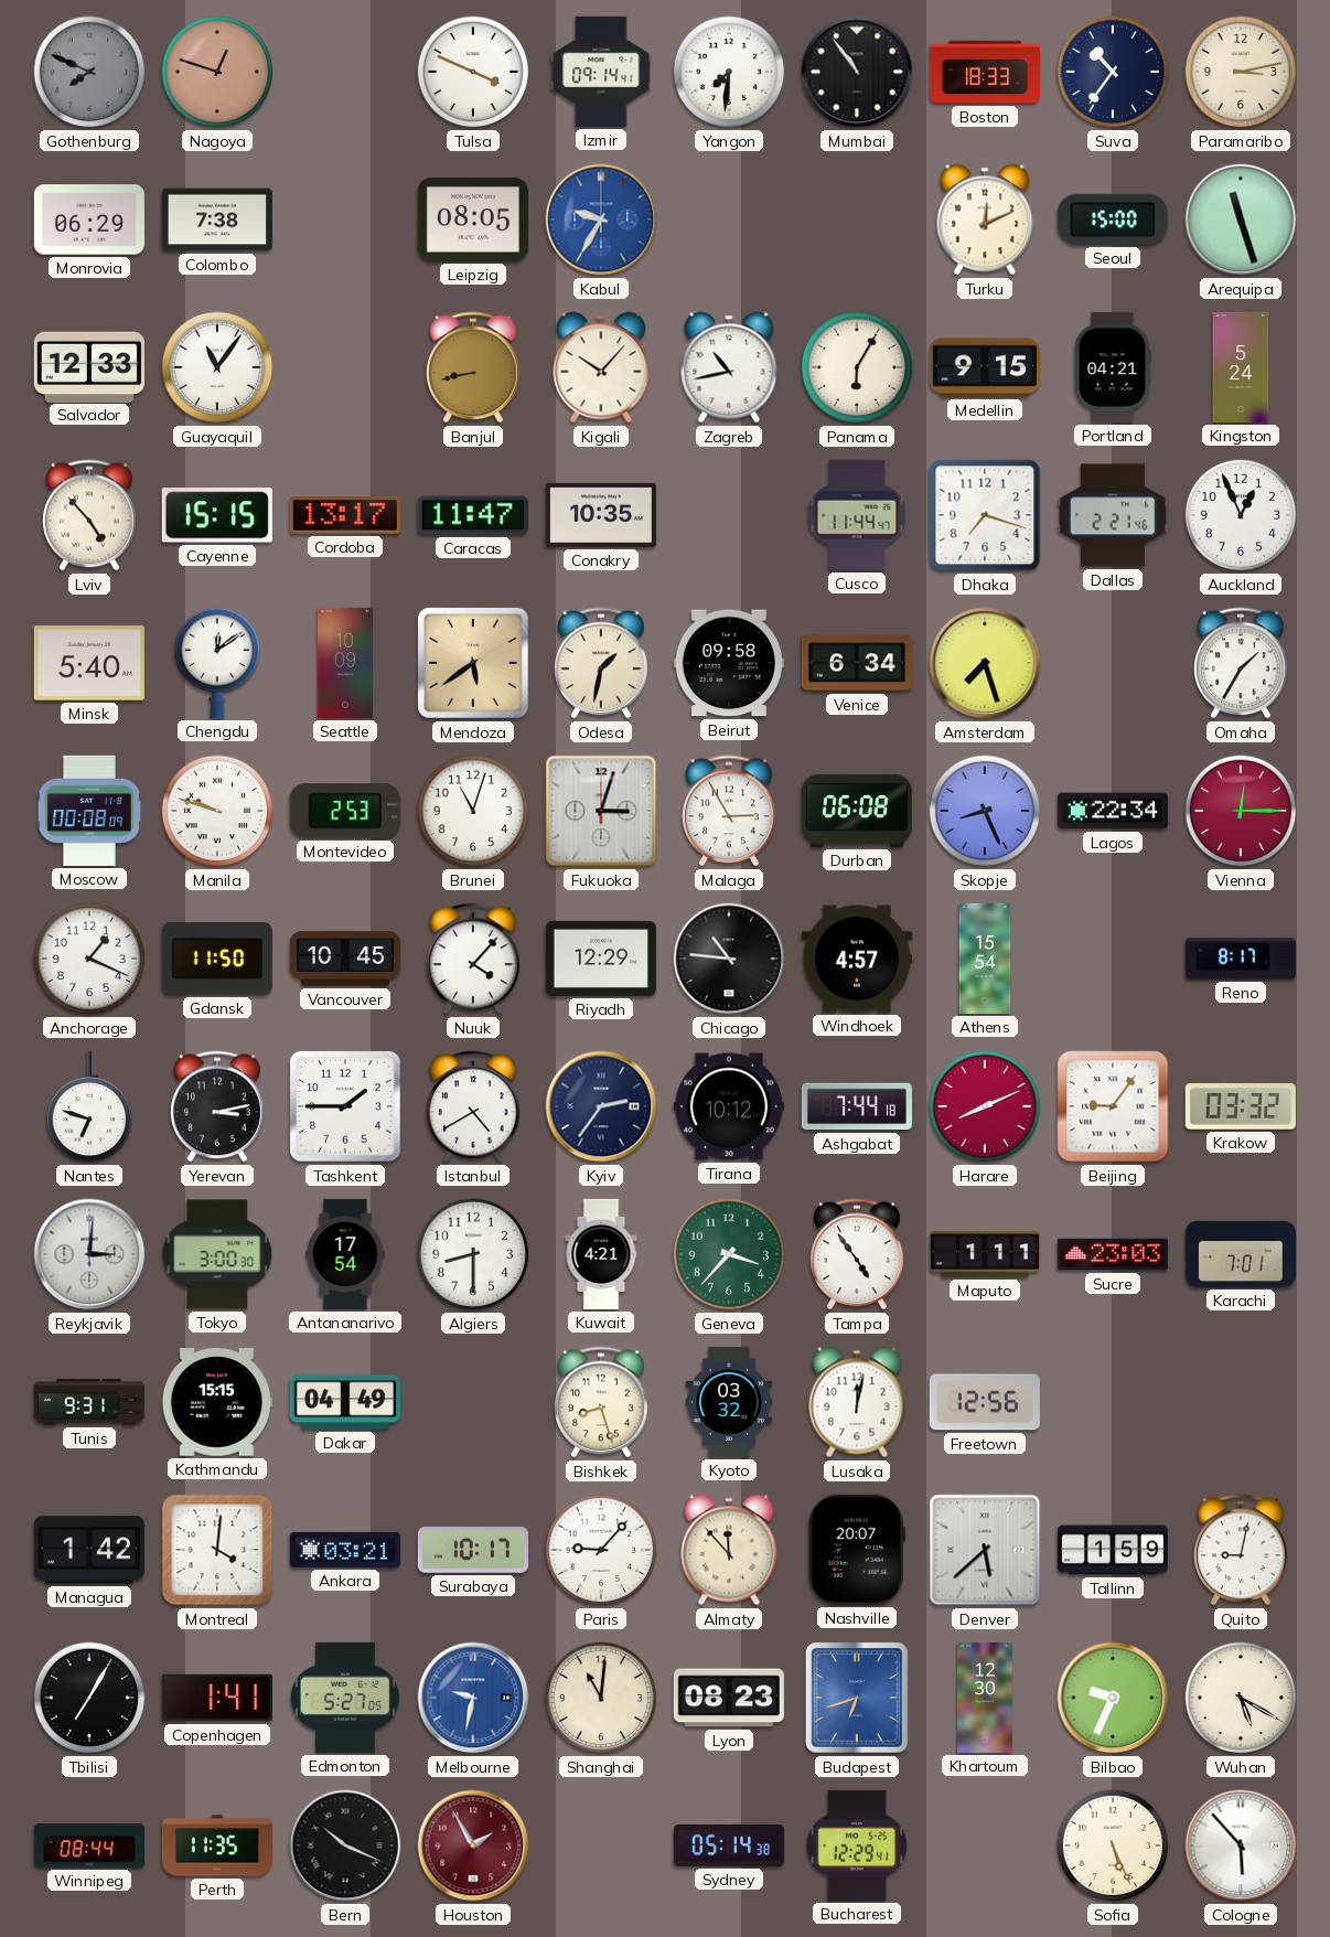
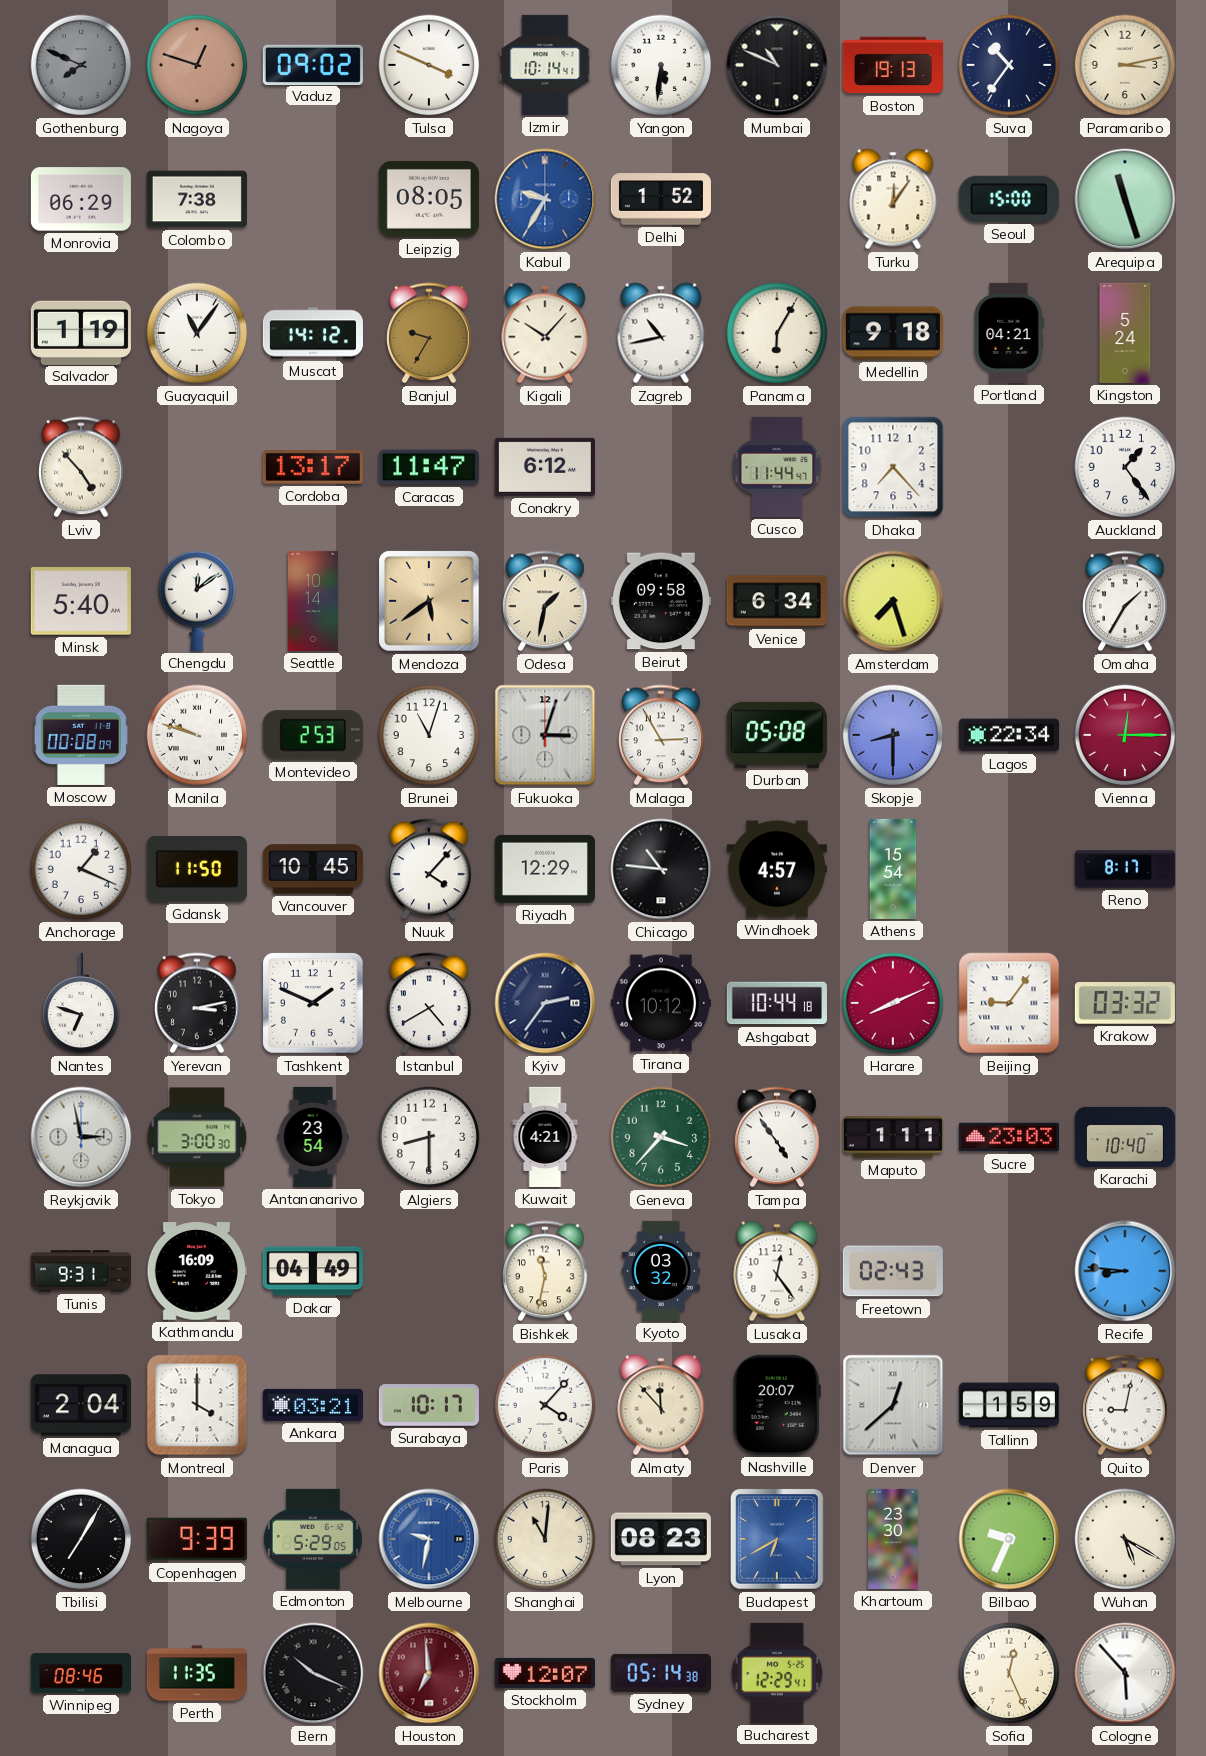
Vaduz: none -> 09:02 (313, 64)
Izmir: 09:14 -> 10:14 (545, 65)
Yangon: 7:31 -> 5:31 (661, 65)
Mumbai: 10:54 -> 10:49 (777, 65)
Boston: 18:33 -> 19:13 (893, 65)
Delhi: none -> 1:52 (661, 199)
Turku: 12:11 -> 12:06 (893, 199)
Salvador: 12:33 -> 1:19 (81, 332)
Muscat: none -> 14:12 (313, 333)
Banjul: 8:43 -> 9:35 (429, 333)
Medellin: 9:15 -> 9:18 (893, 333)
Cayenne: 15:15 -> none (217, 515)
Conakry: 10:35 -> 6:12 (545, 467)
Dhaka: 7:18 -> 7:23 (893, 467)
Dallas: 2:21 -> none (1113, 515)
Auckland: 12:56 -> 1:24 (1125, 467)
Seattle: 10:09 -> 10:14 (313, 601)
Durban: 06:08 -> 05:08 (777, 735)
Skopje: 8:26 -> 8:30 (893, 735)
Tashkent: 1:45 -> 1:49 (313, 1003)
Ashgabat: 7:44 -> 10:44 (777, 1003)
Reykjavik: 3:01 -> 2:58 (81, 1137)
Antananarivo: 17:54 -> 23:54 (313, 1137)
Karachi: 7:01 -> 10:40 (1125, 1137)
Kathmandu: 15:15 -> 16:09 (197, 1271)
Bishkek: 8:27 -> 11:32 (545, 1271)
Lusaka: 12:02 -> 12:24 (777, 1271)
Freetown: 12:56 -> 02:43 (893, 1271)
Recife: none -> 8:46 (1125, 1271)
Managua: 1:42 -> 2:04 (81, 1405)
Montreal: 4:01 -> 4:00 (197, 1405)
Paris: 9:07 -> 4:07 (545, 1405)
Denver: 5:38 -> 12:38 (893, 1405)
Copenhagen: 1:41 -> 9:39 (197, 1539)
Edmonton: 5:27 -> 5:29 (313, 1539)
Budapest: 6:42 -> 6:40 (777, 1539)
Khartoum: 12:30 -> 23:30 (894, 1539)
Winnipeg: 08:44 -> 08:46 (81, 1673)
Houston: 1:55 -> 6:59 (429, 1673)
Stockholm: none -> 12:07 (545, 1673)
Sofia: 5:26 -> 12:26 (1009, 1673)
